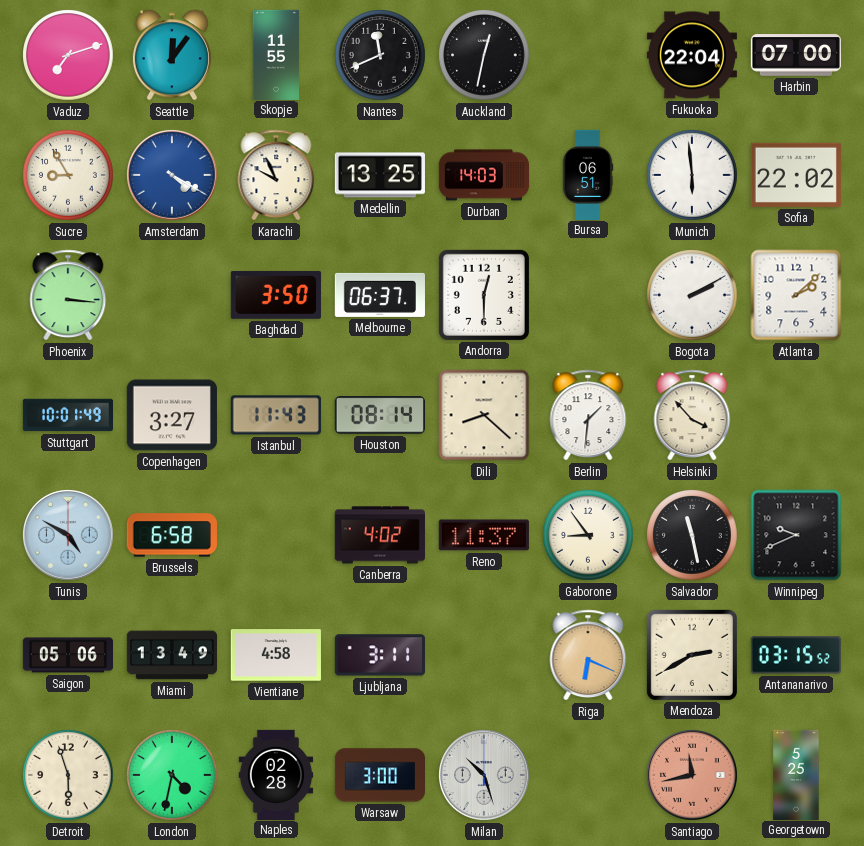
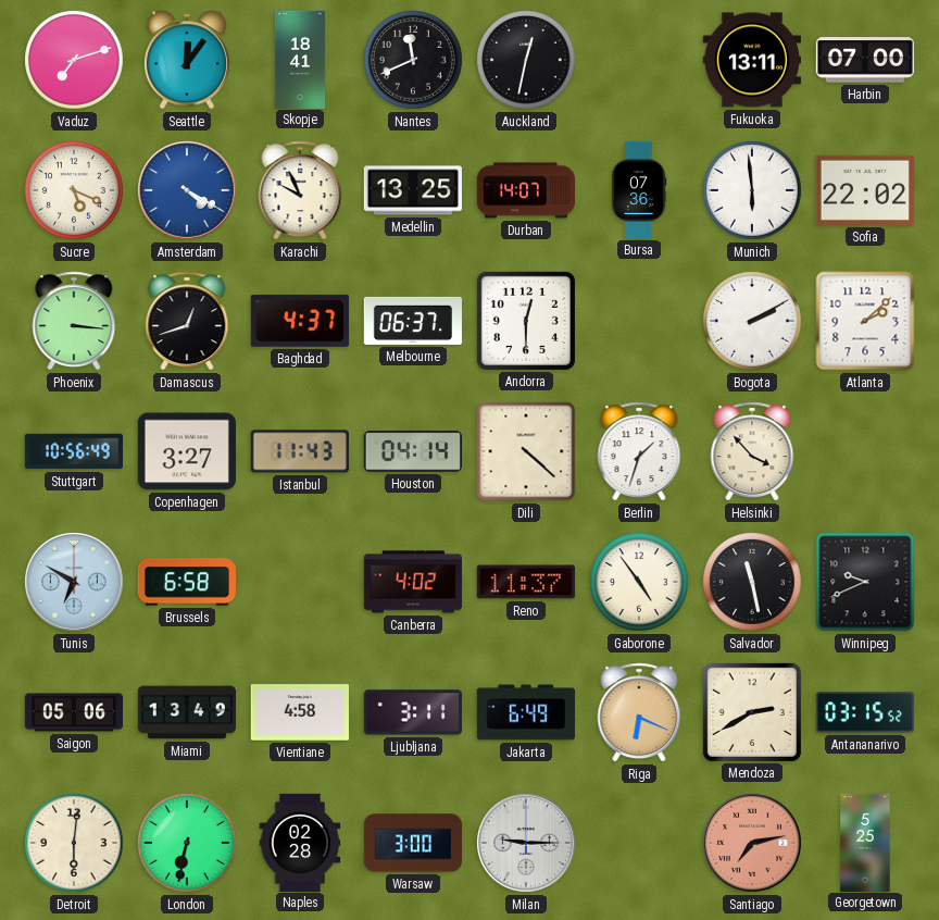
Skopje: 11:55 -> 18:41 (300, 59)
Fukuoka: 22:04 -> 13:11 (752, 60)
Sucre: 8:55 -> 5:19 (74, 190)
Durban: 14:03 -> 14:07 (525, 190)
Bursa: 06:51 -> 07:36 (639, 189)
Damascus: none -> 12:42 (187, 321)
Baghdad: 3:50 -> 4:37 (300, 321)
Stuttgart: 10:01 -> 10:56 (73, 451)
Houston: 08:14 -> 04:14 (413, 451)
Dili: 8:22 -> 4:22 (526, 451)
Berlin: 1:31 -> 1:33 (639, 451)
Tunis: 4:50 -> 6:50 (75, 583)
Gaborone: 8:54 -> 4:54 (639, 582)
Jakarta: none -> 6:49 (526, 712)
Detroit: 5:57 -> 6:01 (74, 843)
London: 4:32 -> 6:32 (187, 843)
Milan: 10:27 -> 9:15 (527, 844)
Santiago: 11:43 -> 7:13 (753, 844)
